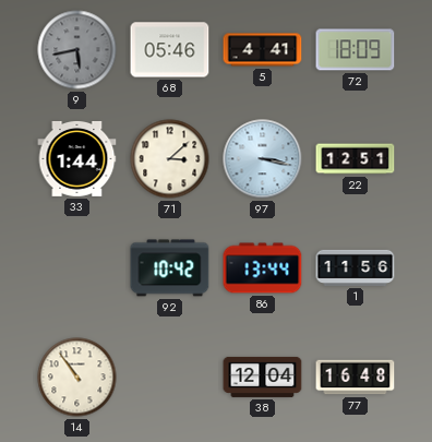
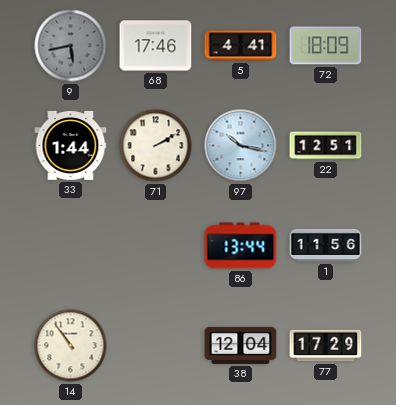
68: 05:46 -> 17:46 (156, 46)
71: 3:08 -> 2:10 (156, 146)
97: 3:17 -> 10:17 (241, 146)
92: 10:42 -> none (170, 268)
77: 16:48 -> 17:29 (326, 346)
